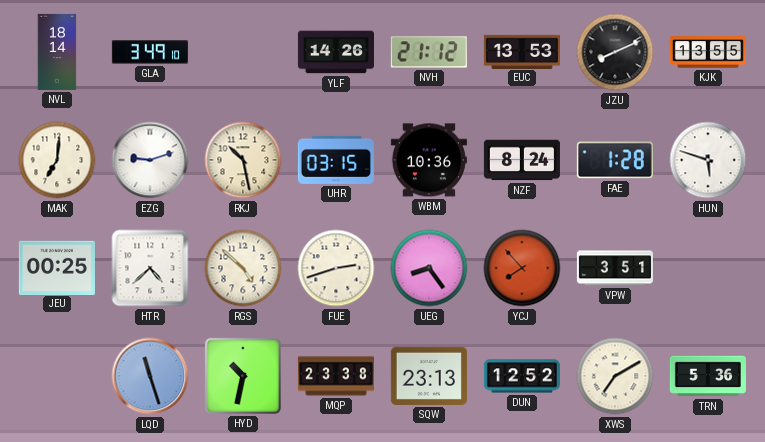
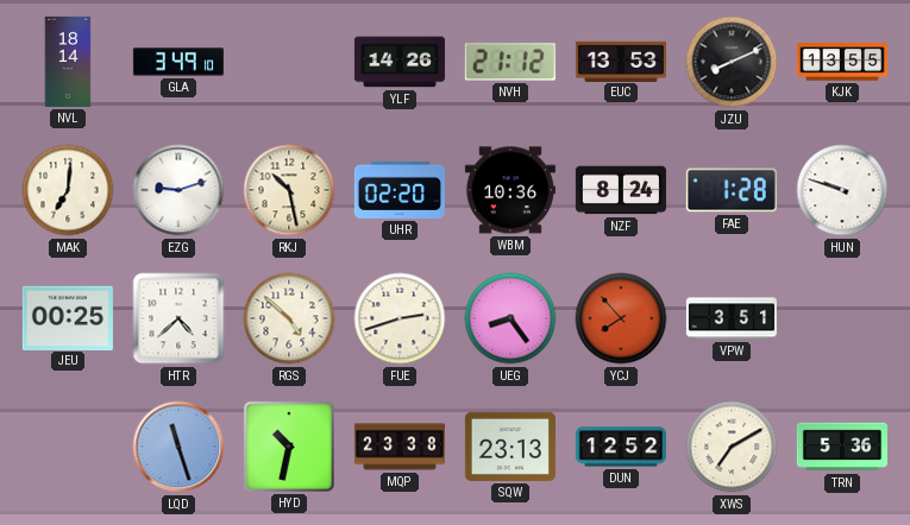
UHR: 03:15 -> 02:20 (400, 190)
HUN: 5:48 -> 9:48 (842, 190)
